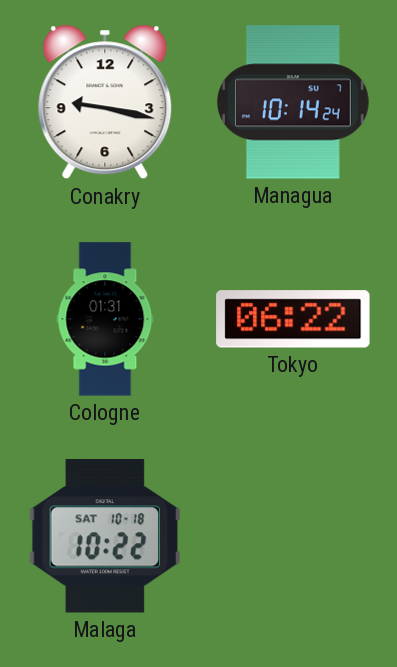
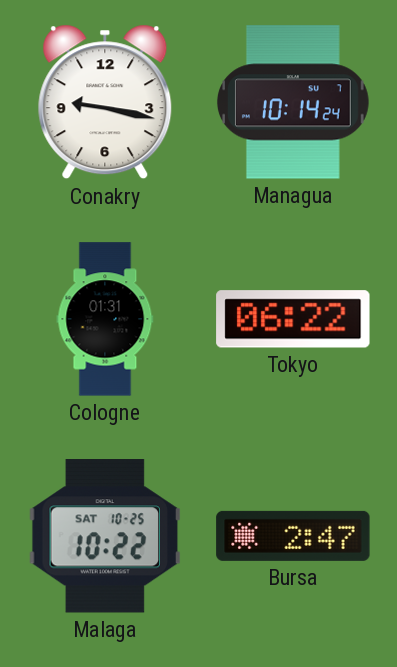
Malaga date: SAT 10-18 -> SAT 10-25 (104, 536)
Bursa: none -> 2:47 (293, 536)
